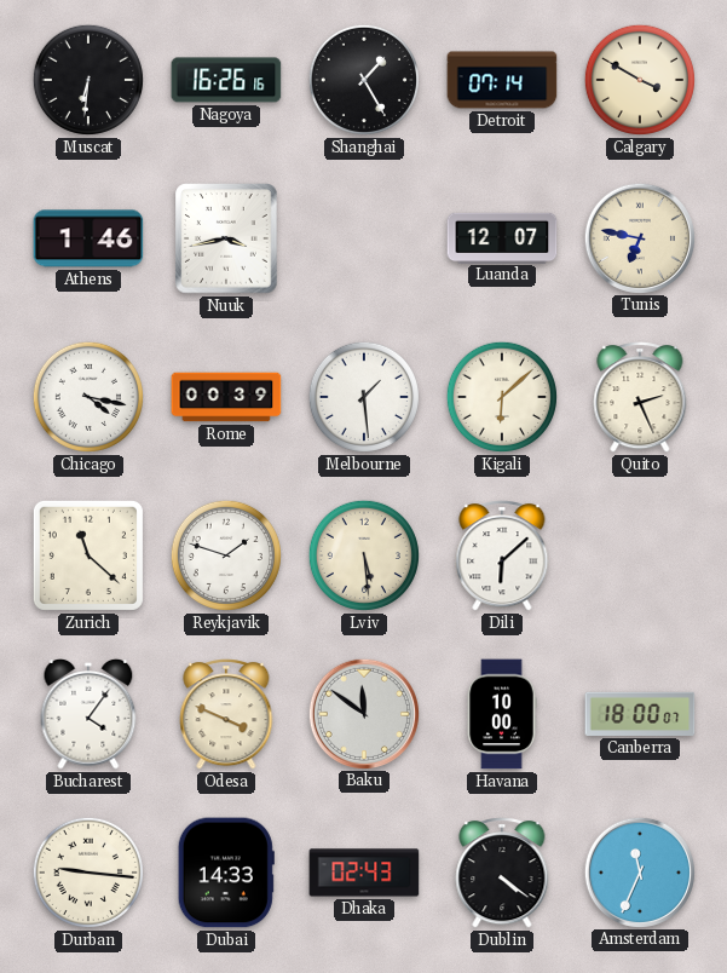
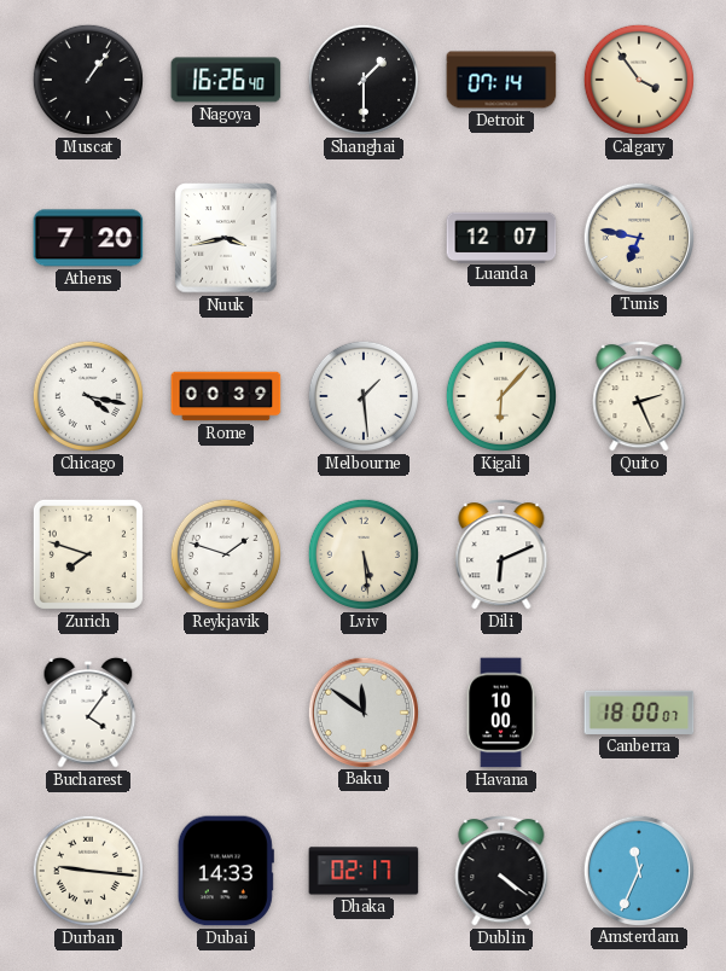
Muscat: 6:31 -> 1:06 (88, 80)
Nagoya: 16:26:16 -> 16:26:40 (226, 80)
Shanghai: 1:25 -> 1:30 (364, 80)
Calgary: 3:50 -> 3:54 (639, 80)
Athens: 1:46 -> 7:20 (88, 238)
Kigali: 6:08 -> 6:07 (501, 396)
Zurich: 11:22 -> 7:48 (88, 554)
Dili: 6:08 -> 6:11 (501, 554)
Odesa: 3:49 -> none (226, 714)
Dhaka: 02:43 -> 02:17 (364, 871)
